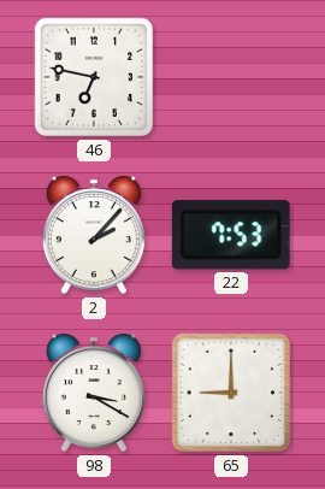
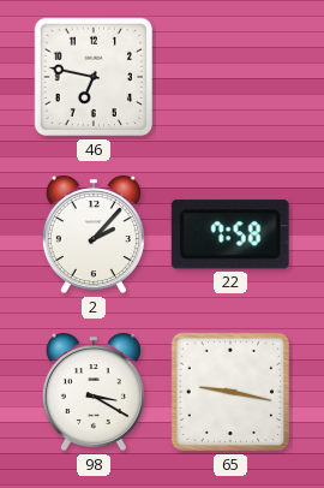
22: 7:53 -> 7:58 (230, 234)
65: 9:00 -> 9:17 (230, 392)
